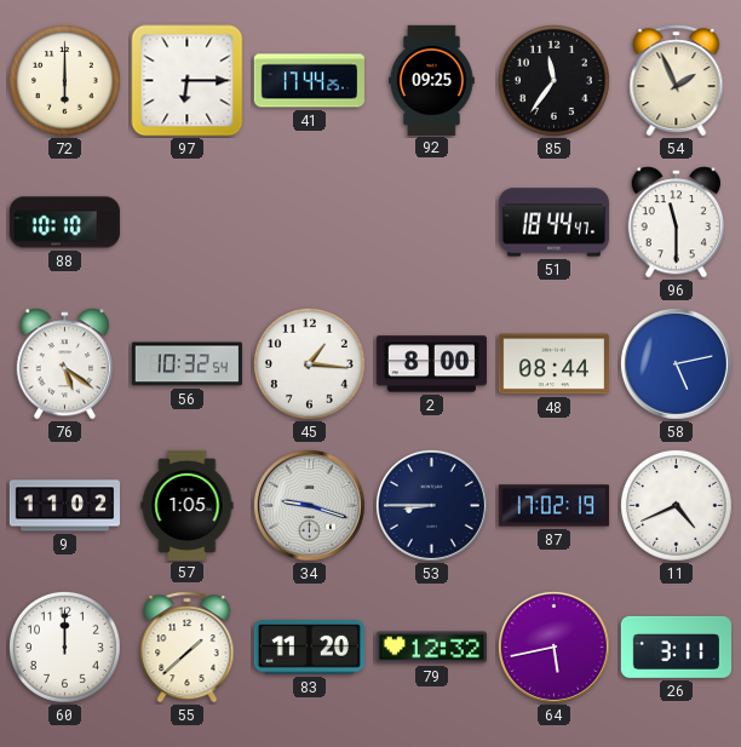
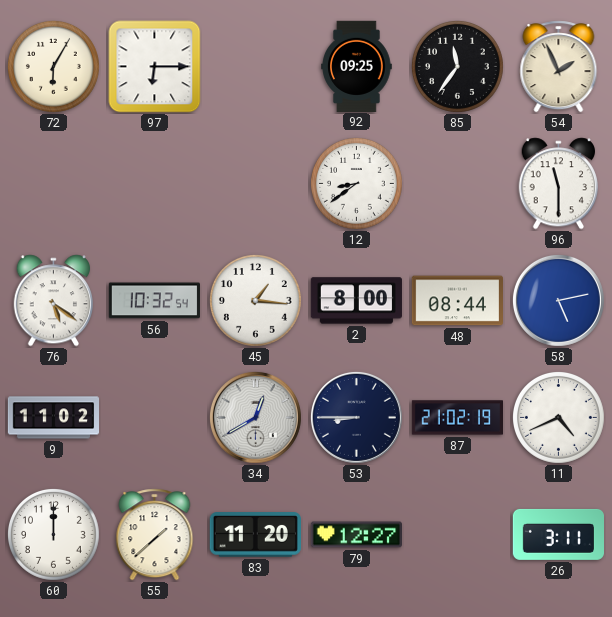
72: 6:00 -> 6:05 (53, 66)
41: 17:44 -> none (309, 81)
88: 10:10 -> none (64, 223)
12: none -> 8:39 (356, 183)
51: 18:44 -> none (553, 223)
57: 1:05 -> none (188, 505)
34: 9:18 -> 12:40 (255, 417)
87: 17:02 -> 21:02 (458, 418)
79: 12:32 -> 12:27 (356, 535)
64: 5:43 -> none (553, 647)
